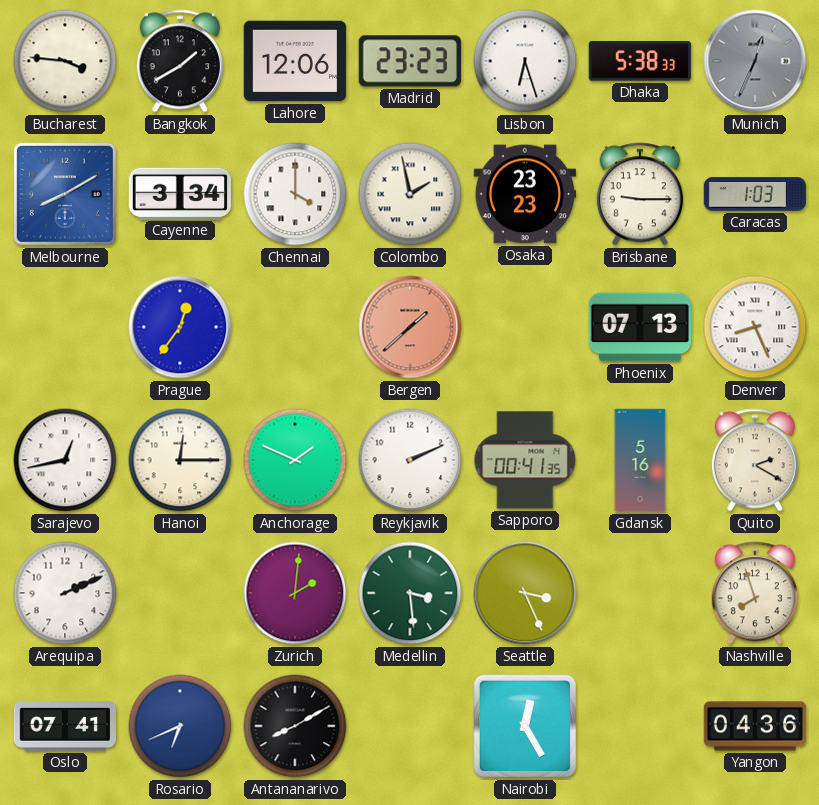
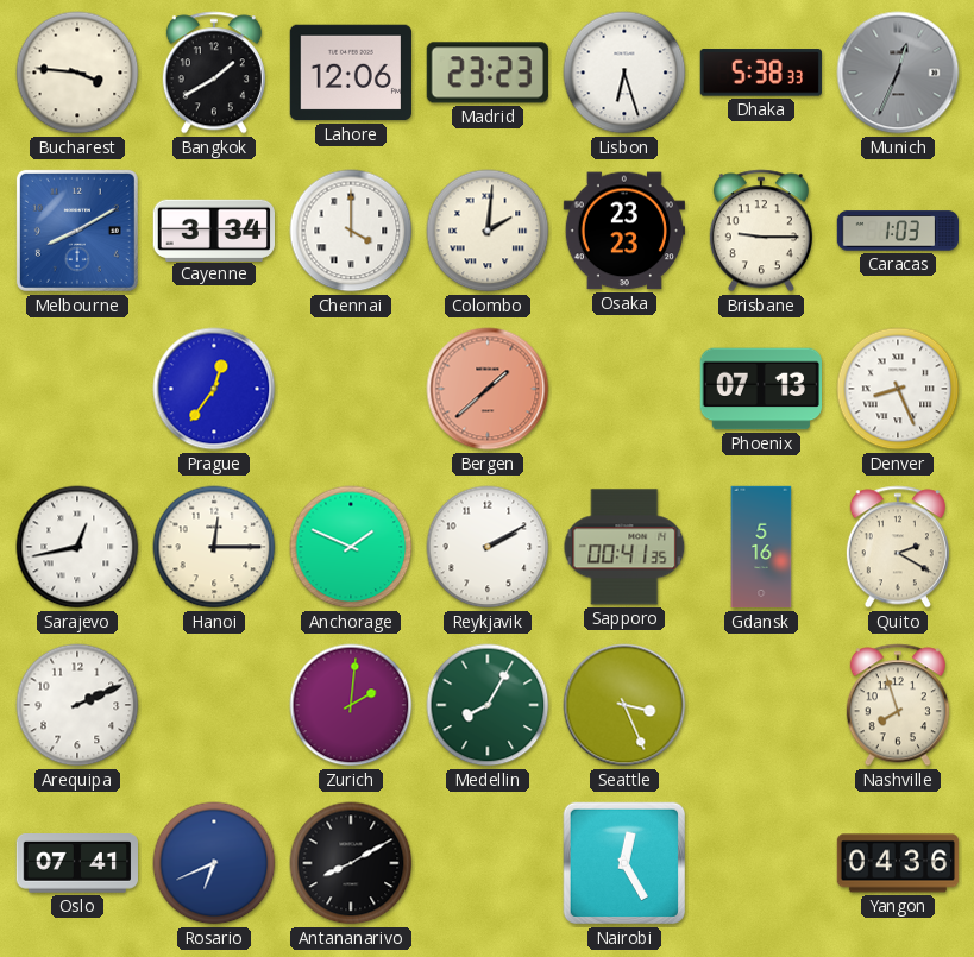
Colombo: 1:58 -> 2:01 (488, 231)
Reykjavik: 2:11 -> 2:10 (488, 547)
Medellin: 3:29 -> 8:05 (488, 705)
